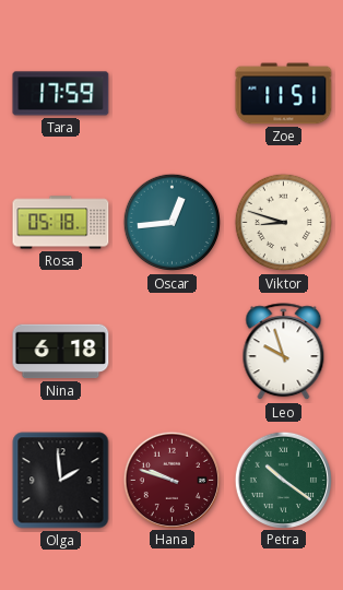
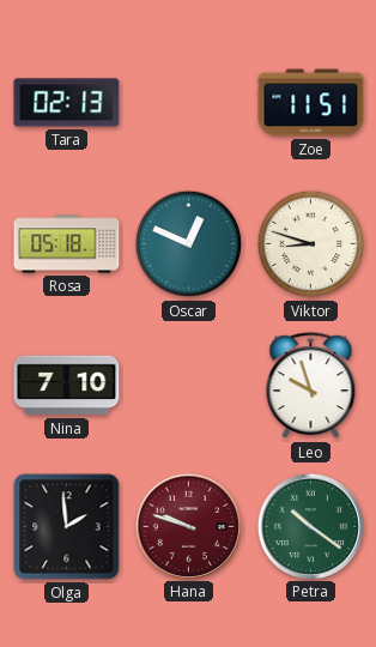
Tara: 17:59 -> 02:13 (67, 103)
Oscar: 12:44 -> 12:49 (189, 244)
Nina: 6:18 -> 7:10 (67, 386)
